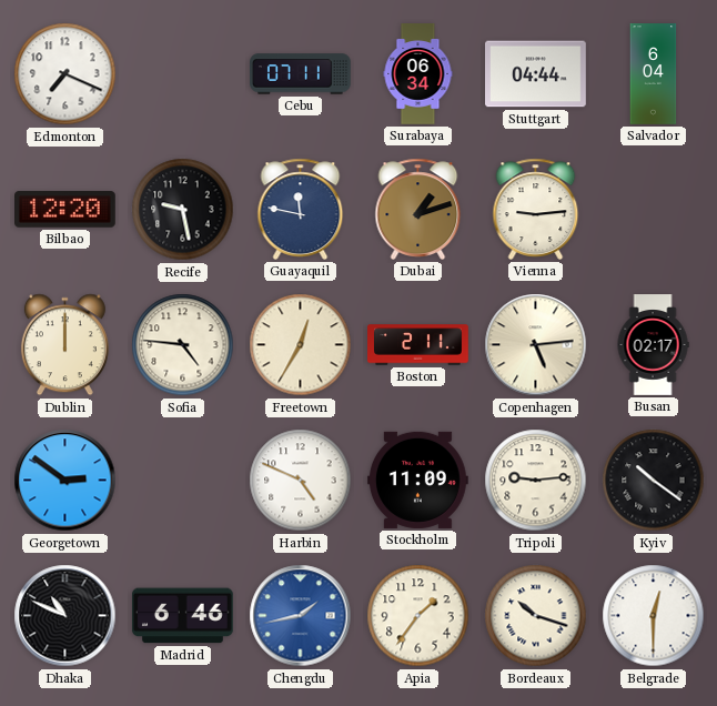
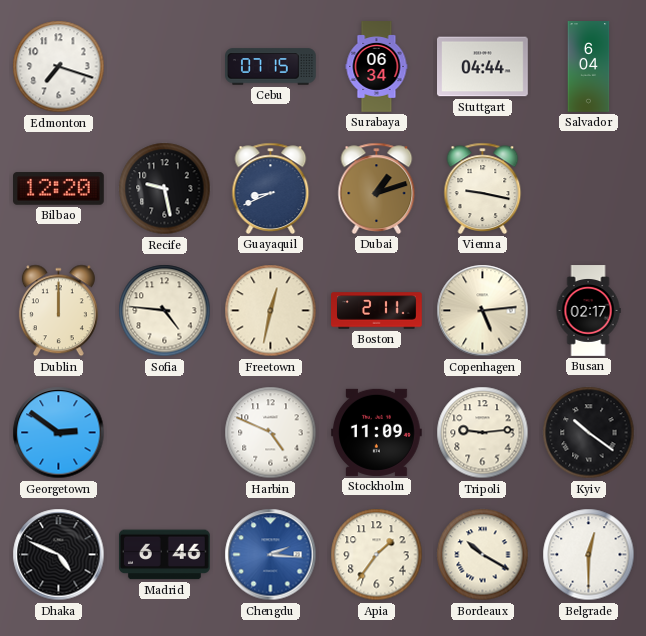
Edmonton: 7:19 -> 7:18 (59, 67)
Cebu: 07:11 -> 07:15 (271, 67)
Guayaquil: 11:47 -> 8:41 (271, 188)
Vienna: 9:14 -> 9:17 (483, 188)
Freetown: 12:35 -> 12:32 (271, 311)
Dhaka: 10:49 -> 4:49 (59, 555)
Chengdu: 1:43 -> 2:16 (271, 555)
Bordeaux: 10:18 -> 10:20 (483, 555)
